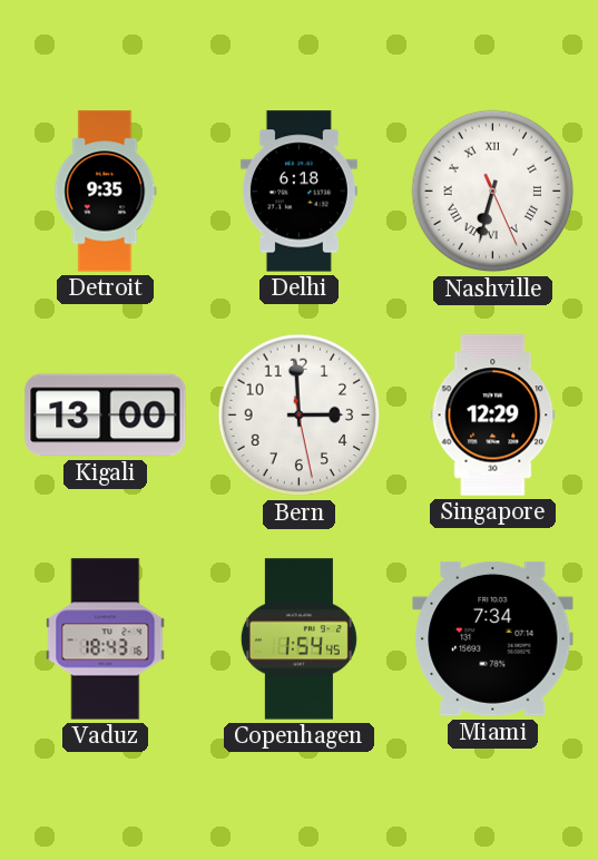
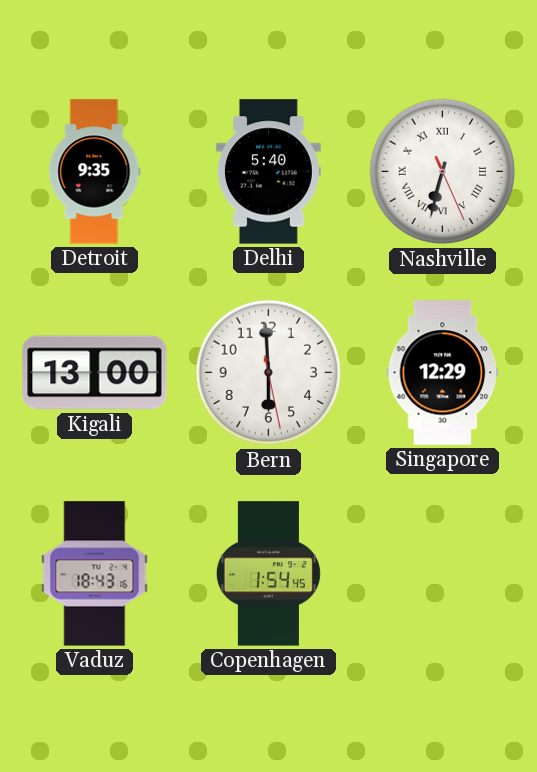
Delhi: 6:18 -> 5:40 (268, 172)
Bern: 2:59 -> 5:59 (269, 373)
Miami: 7:34 -> none (493, 638)
